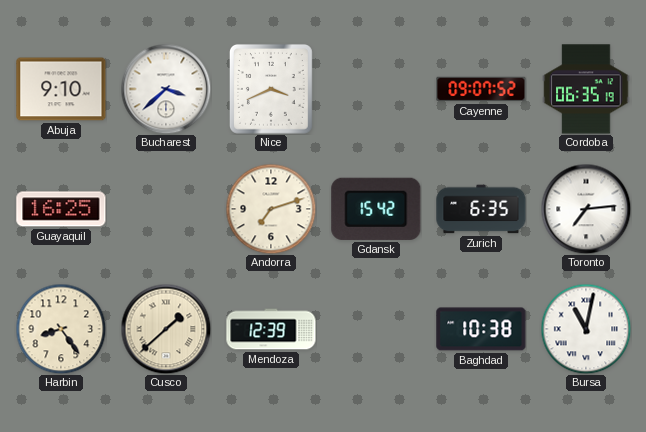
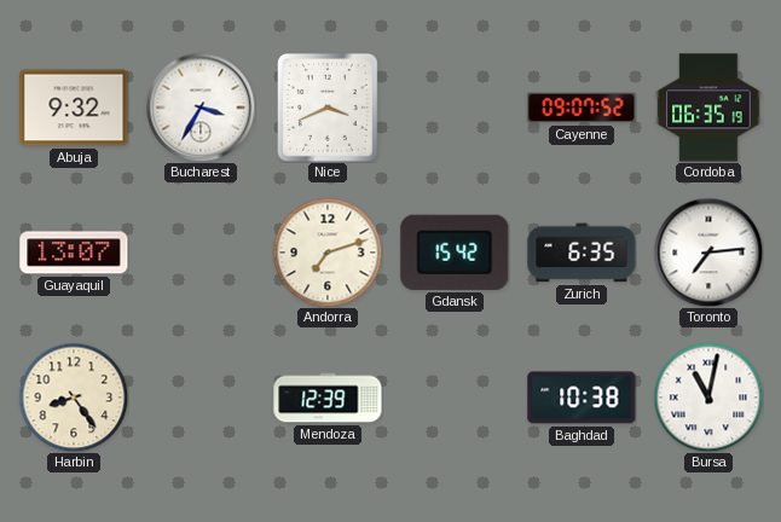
Abuja: 9:10 -> 9:32 (74, 108)
Bucharest: 3:38 -> 3:35 (201, 108)
Guayaquil: 16:25 -> 13:07 (74, 253)
Cusco: 1:38 -> none (166, 329)
